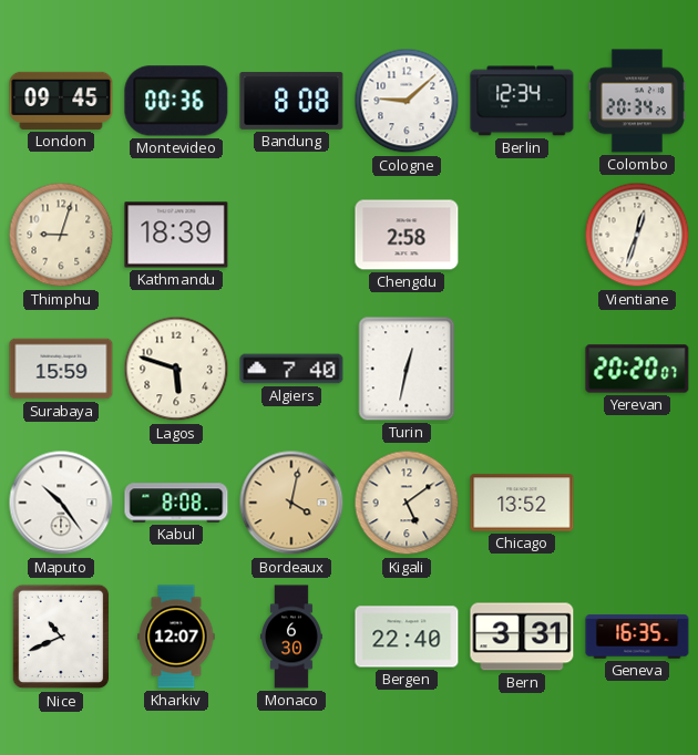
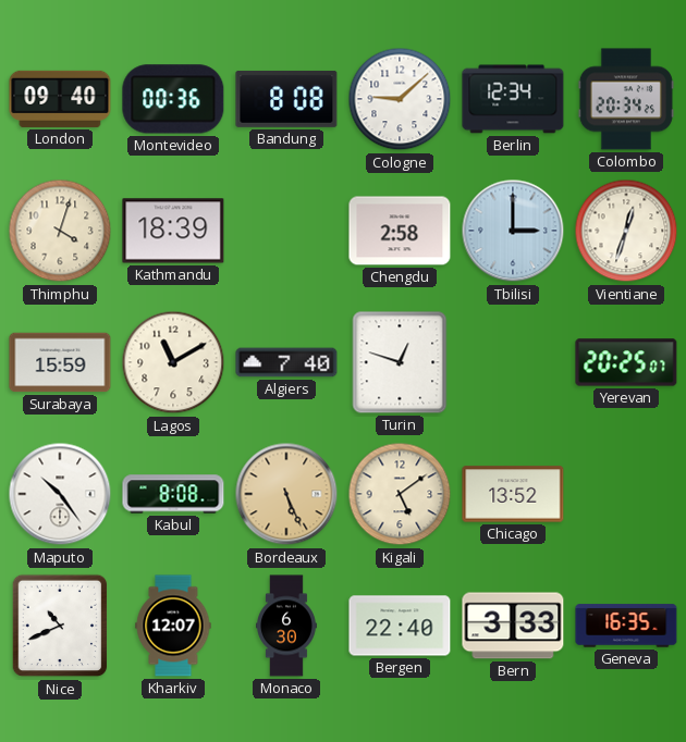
London: 09:45 -> 09:40 (60, 99)
Thimphu: 9:03 -> 4:03 (60, 231)
Tbilisi: none -> 3:00 (513, 231)
Lagos: 5:48 -> 11:10 (173, 362)
Turin: 12:32 -> 12:48 (400, 362)
Yerevan: 20:20 -> 20:25 (626, 362)
Bordeaux: 4:02 -> 5:26 (286, 494)
Bern: 3:31 -> 3:33 (513, 626)
